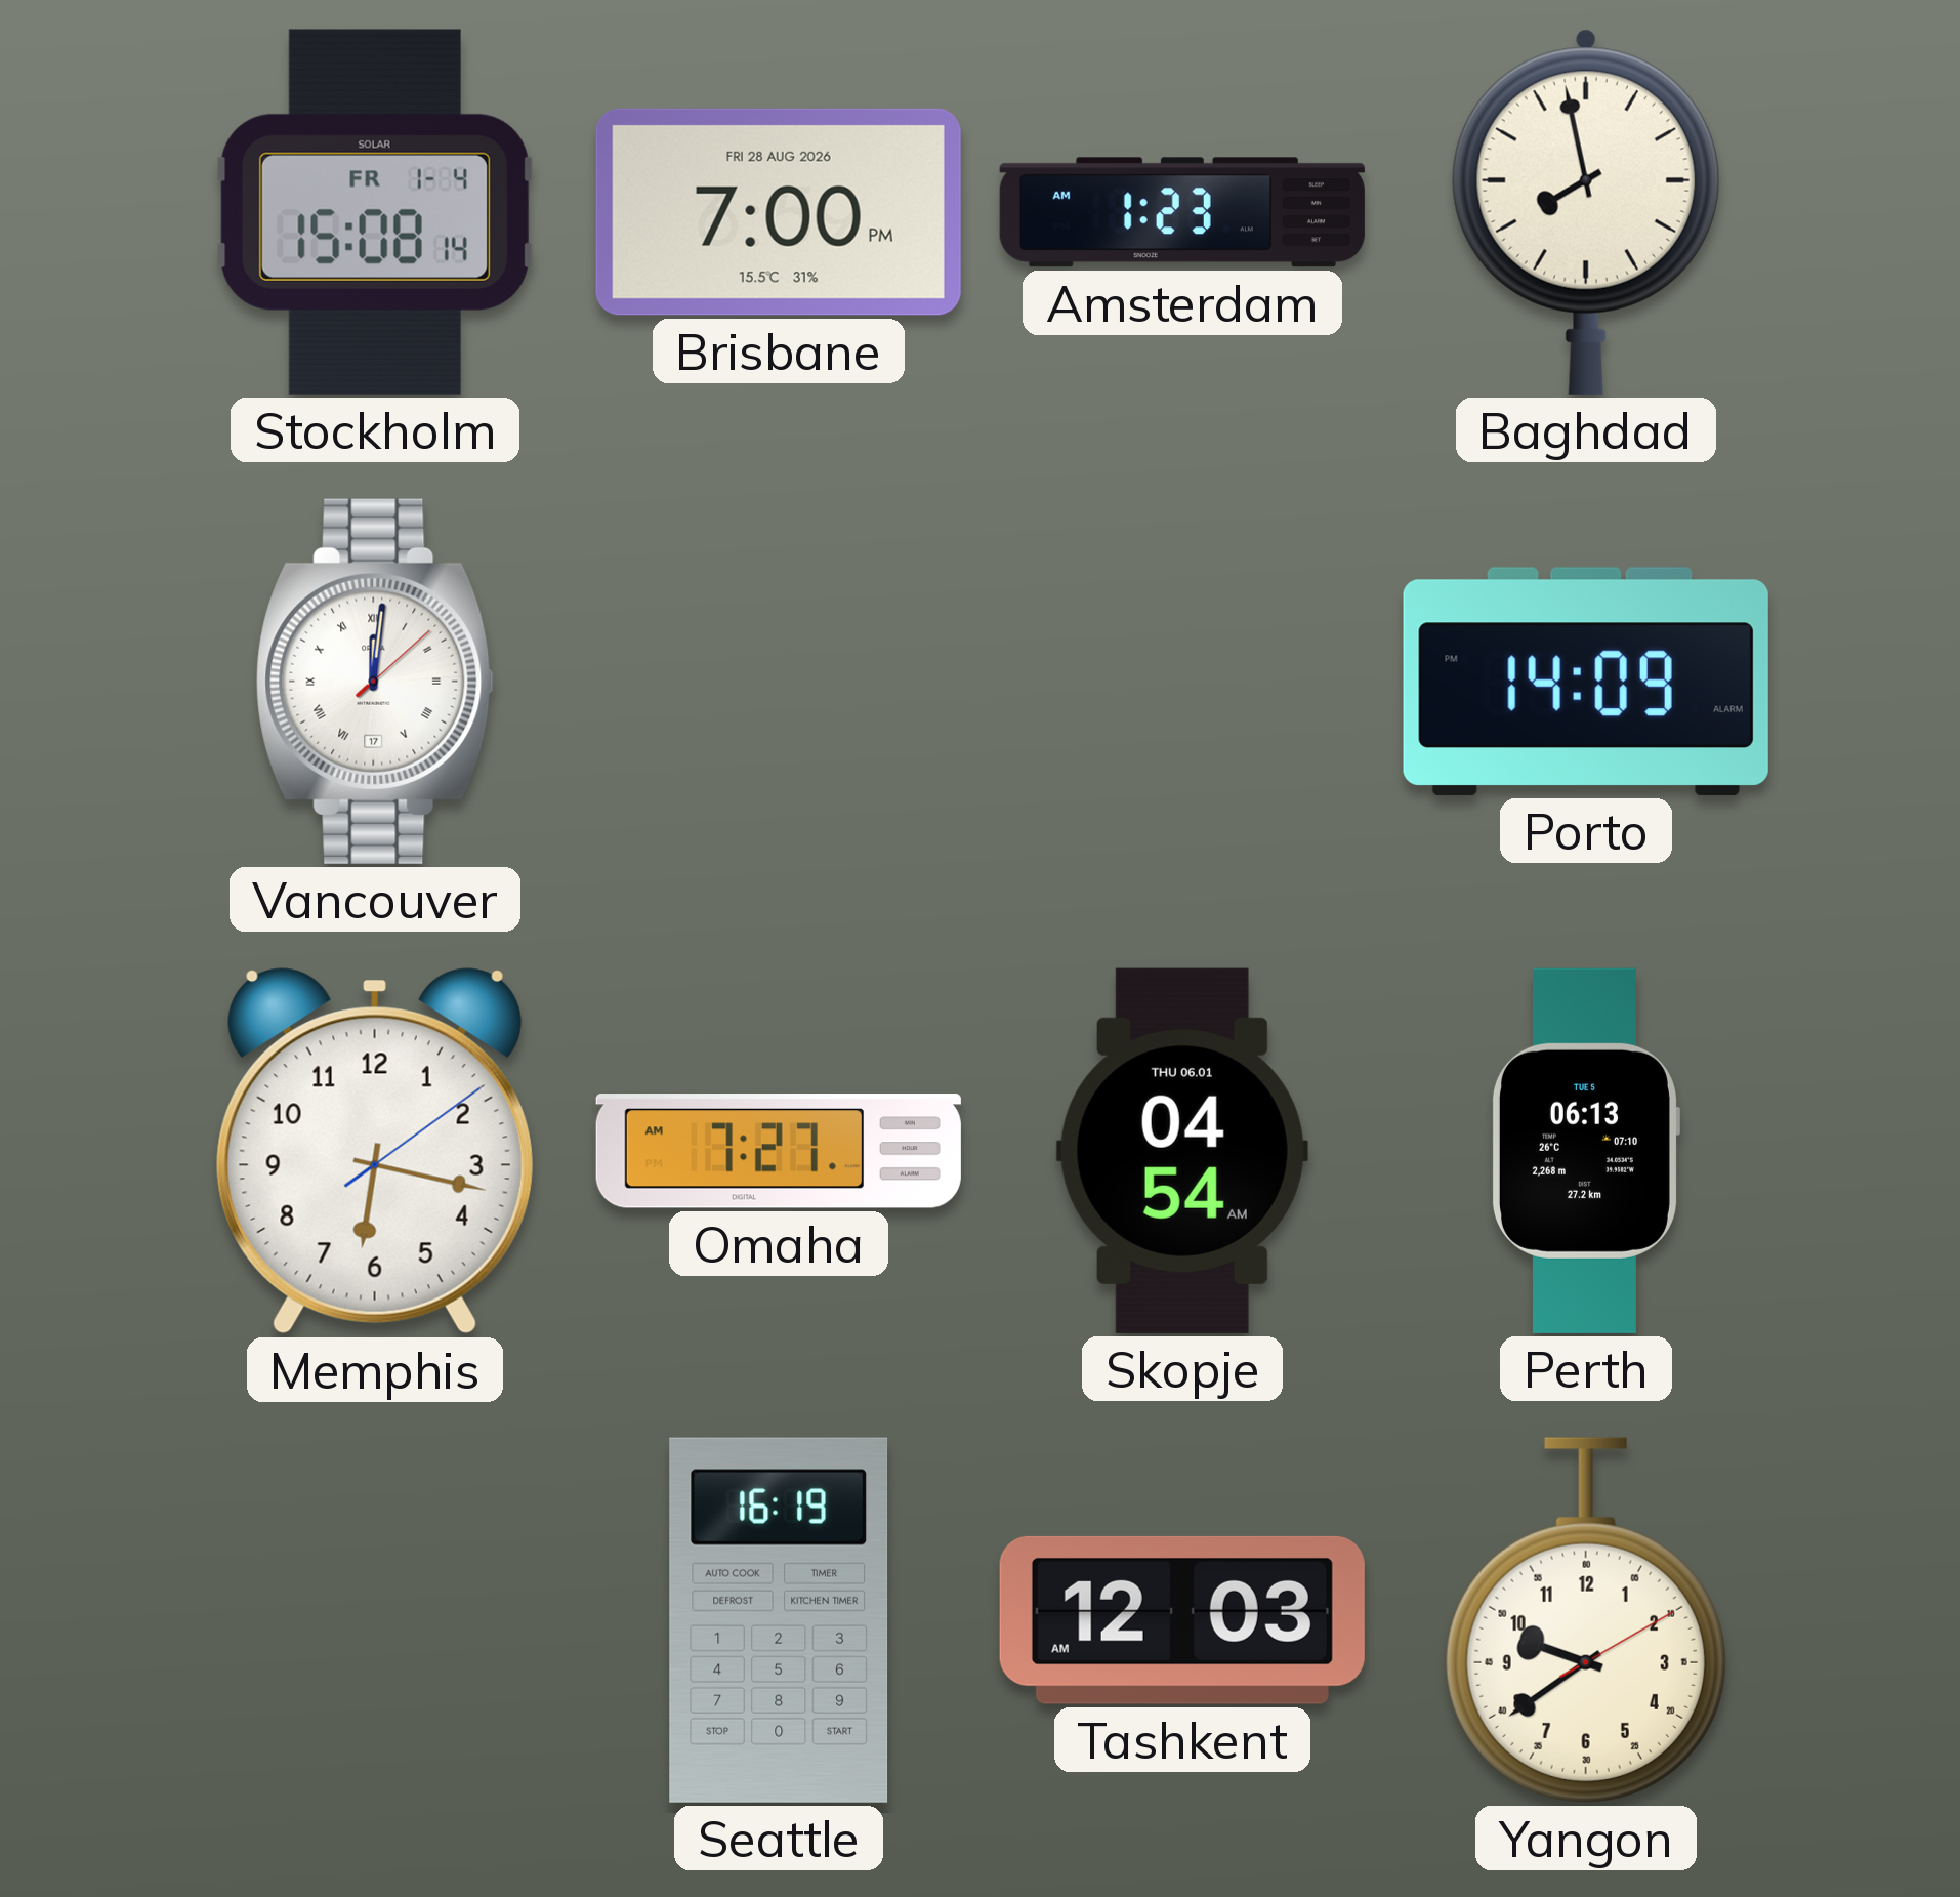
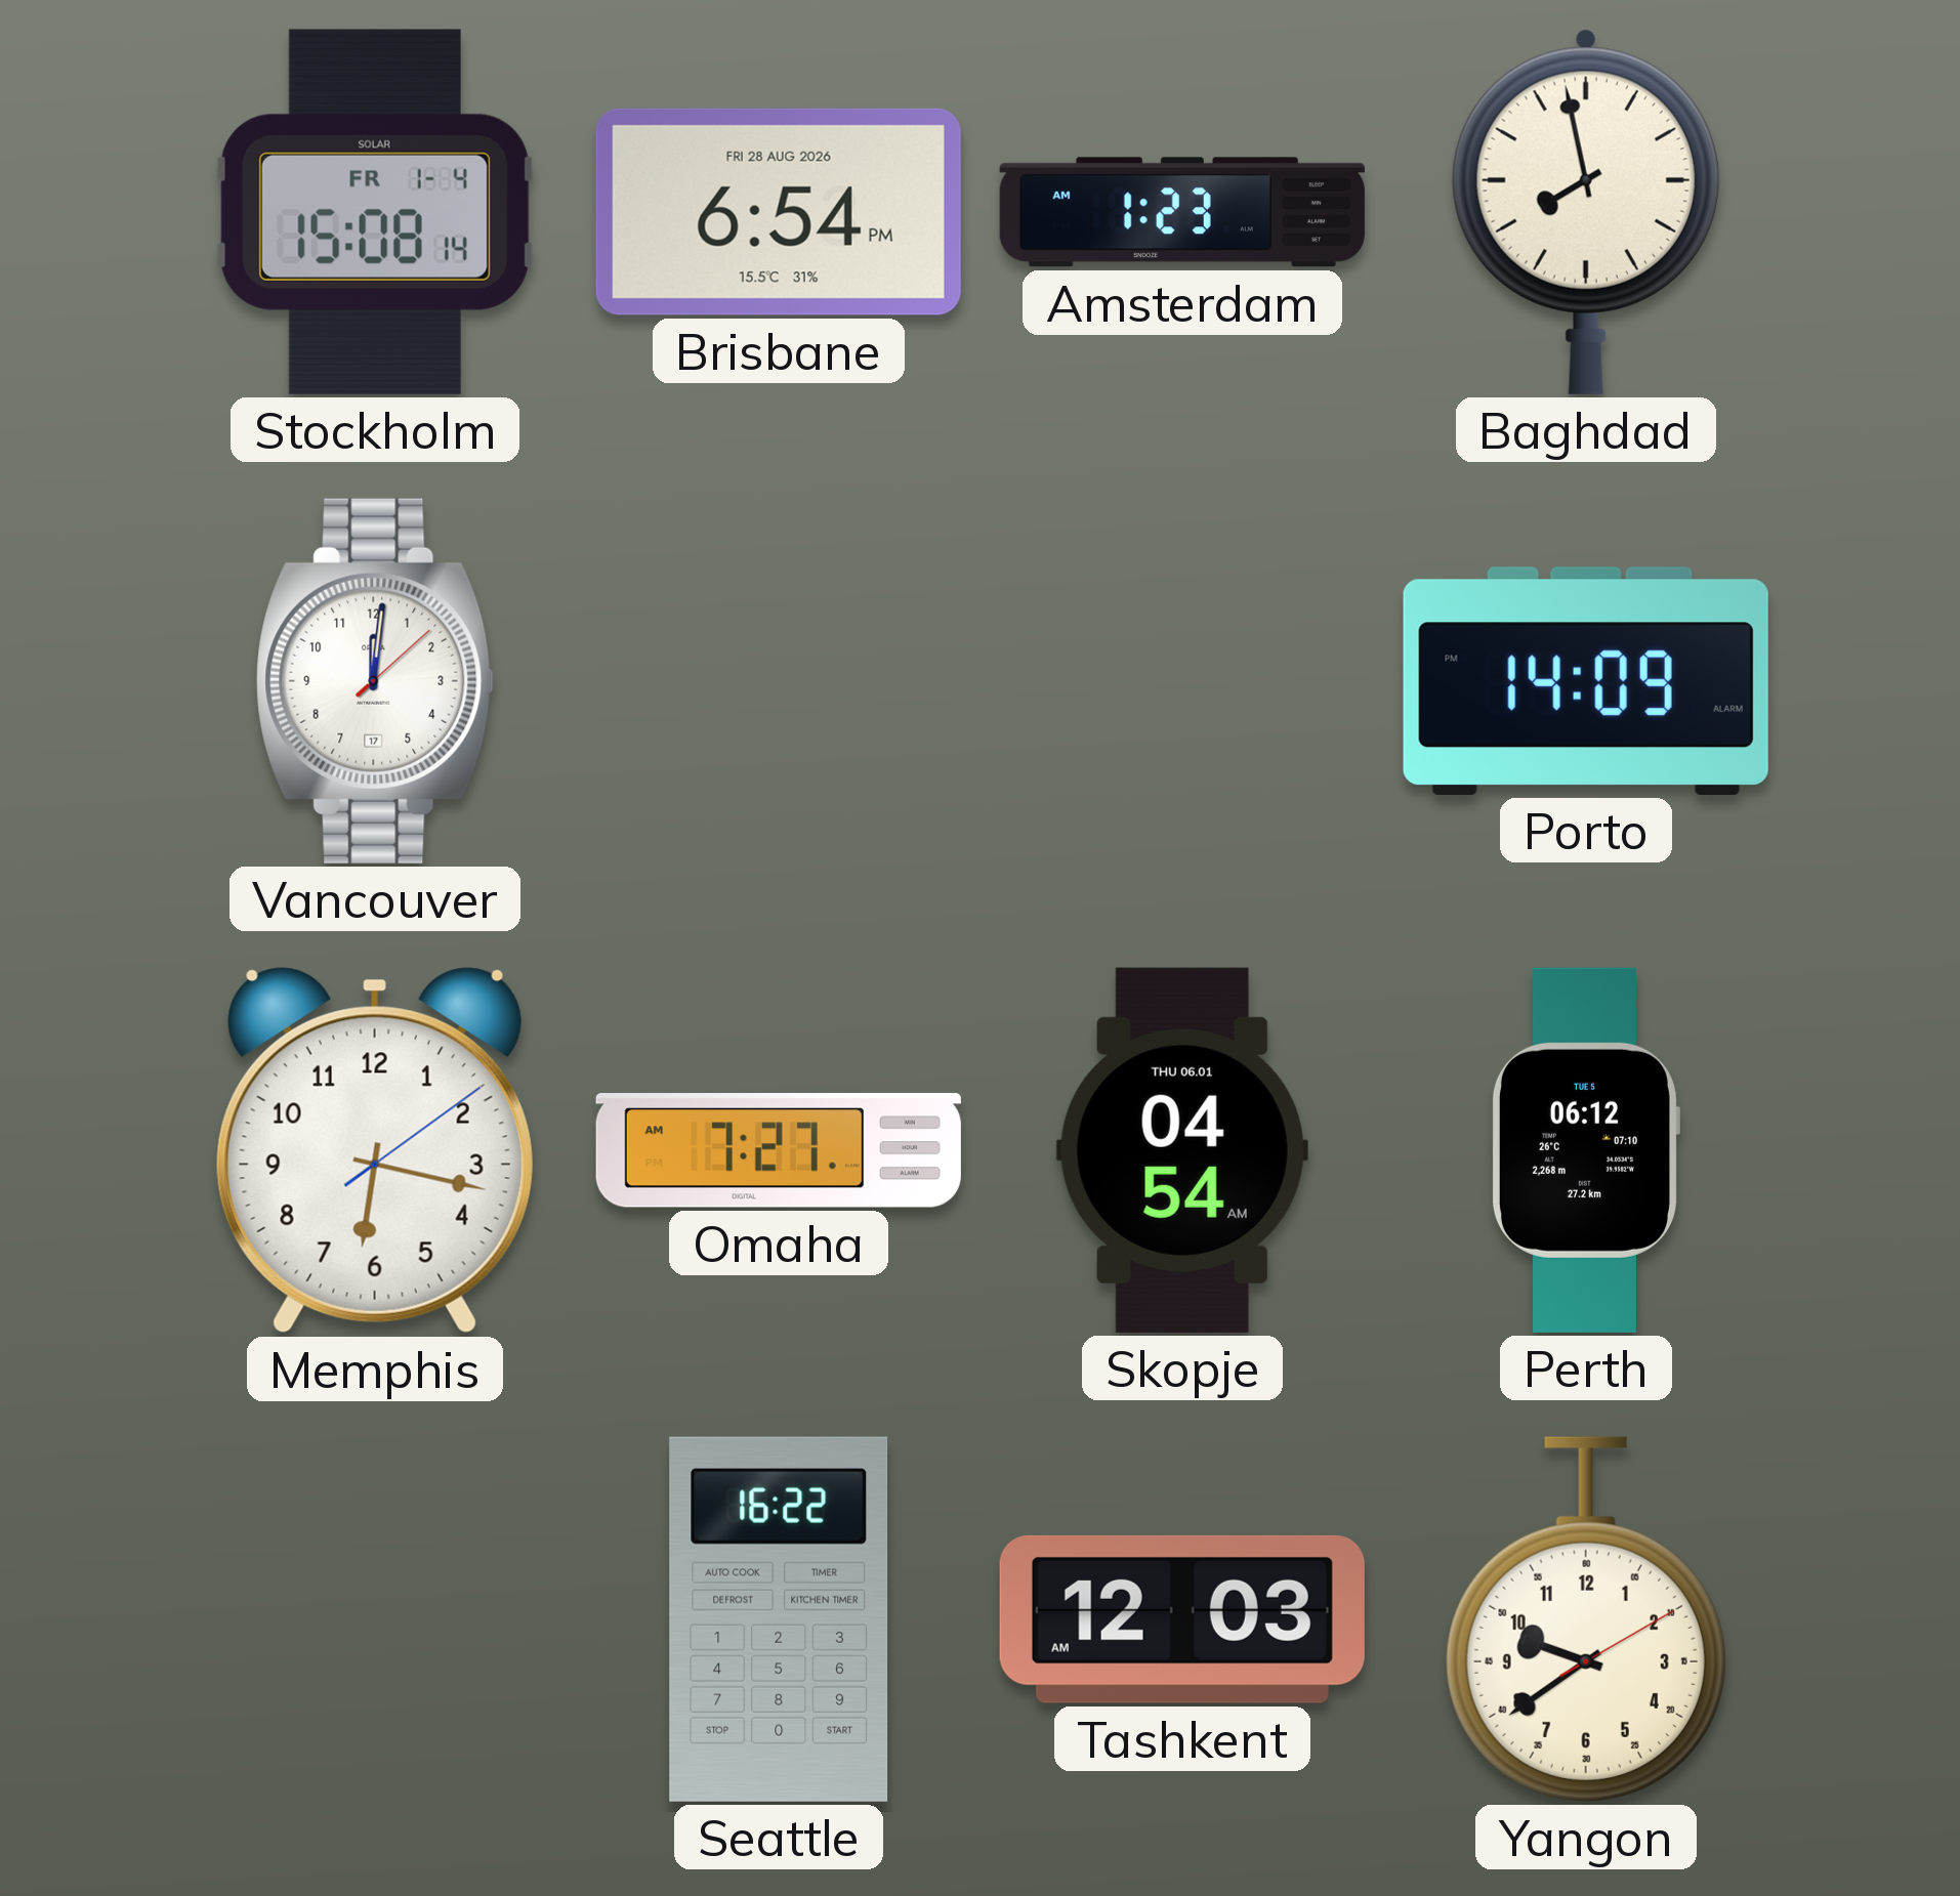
Brisbane: 7:00 -> 6:54 (779, 212)
Vancouver numerals: Roman -> Arabic (375, 681)
Perth: 06:13 -> 06:12 (1585, 1150)
Seattle: 16:19 -> 16:22 (779, 1619)
